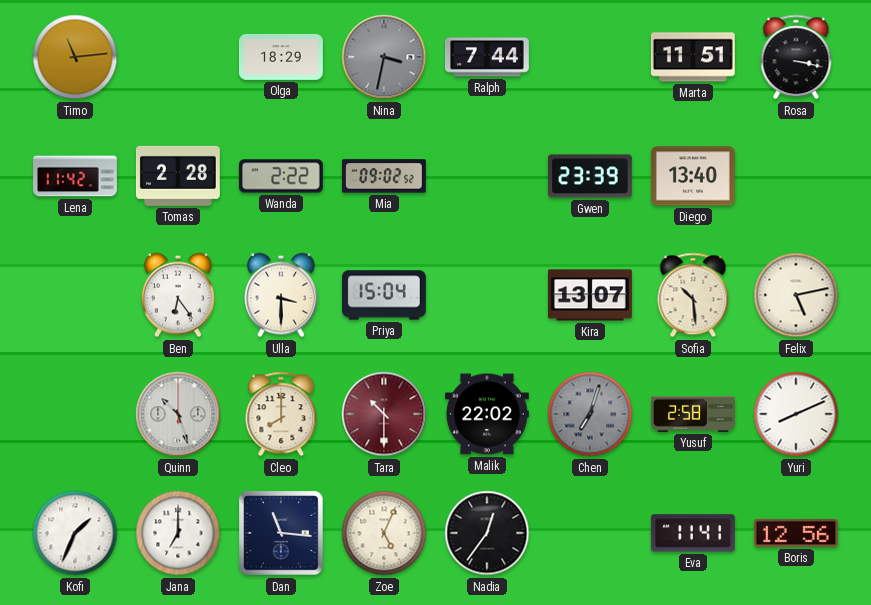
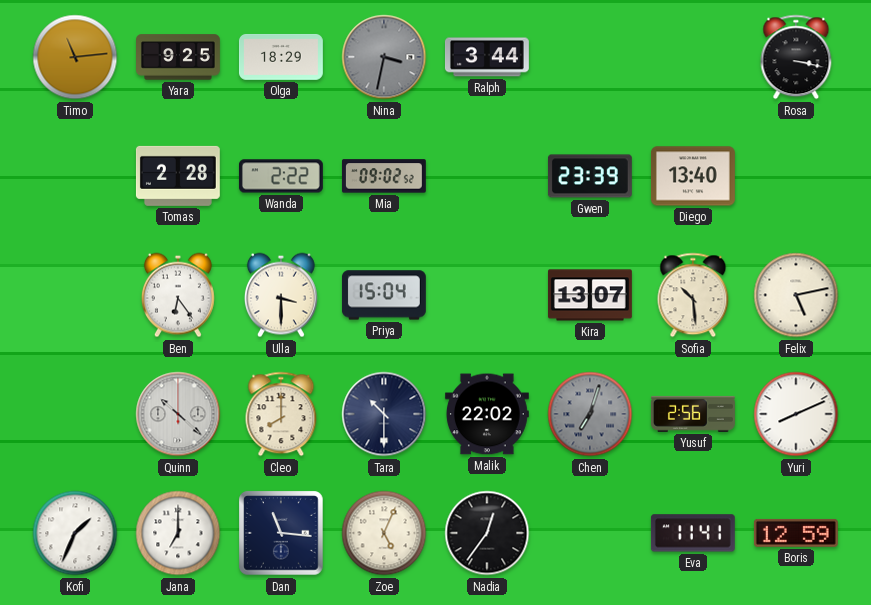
Yara: none -> 9:25 (179, 57)
Ralph: 7:44 -> 3:44 (487, 57)
Marta: 11:51 -> none (693, 57)
Lena: 11:42 -> none (76, 176)
Quinn: 10:27 -> 10:22 (178, 414)
Tara dial: burgundy -> navy (384, 414)
Yusuf: 2:58 -> 2:56 (693, 414)
Boris: 12:56 -> 12:59 (796, 533)
